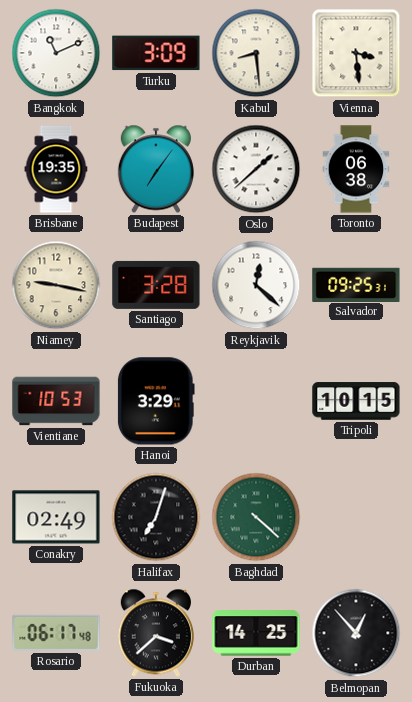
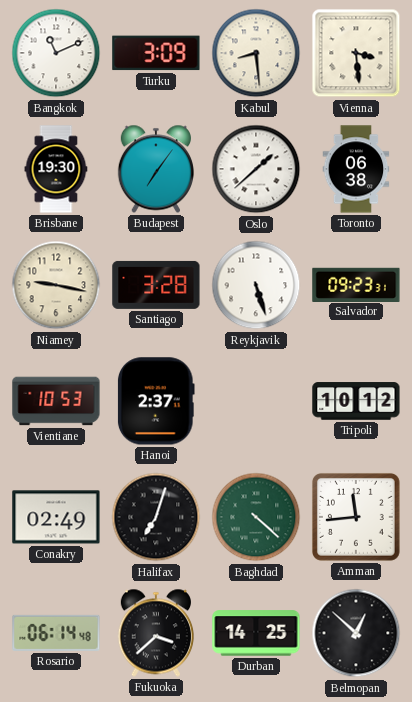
Brisbane: 19:35 -> 19:30 (56, 169)
Reykjavik: 12:22 -> 5:27 (256, 285)
Salvador: 09:25 -> 09:23 (356, 284)
Hanoi: 3:29 -> 2:37 (156, 401)
Tripoli: 10:15 -> 10:12 (356, 401)
Amman: none -> 11:44 (356, 517)
Rosario: 06:17 -> 06:14 (56, 633)
Belmopan: 12:53 -> 12:52 (356, 633)
